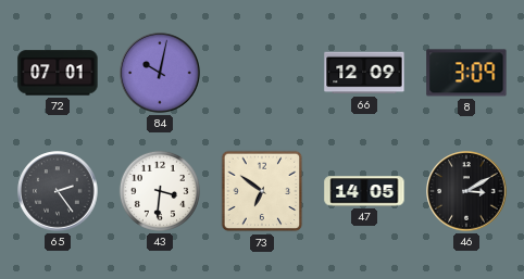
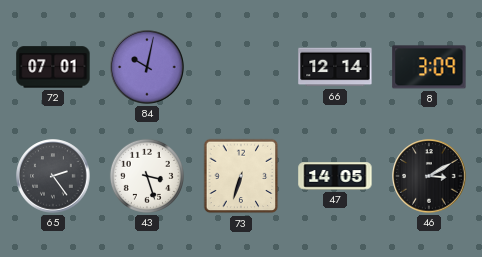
66: 12:09 -> 12:14 (335, 67)
43: 3:31 -> 3:27 (147, 176)
73: 6:51 -> 6:33 (241, 176)
